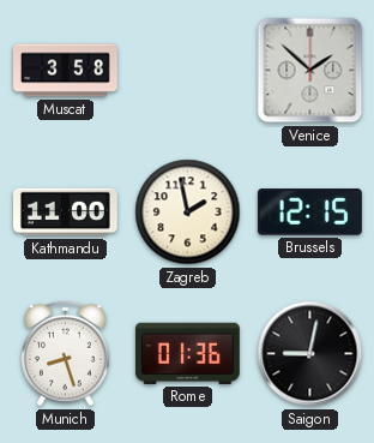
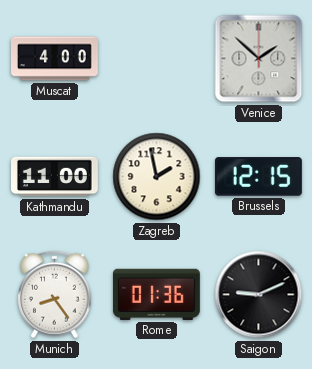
Muscat: 3:58 -> 4:00 (55, 59)
Munich: 8:27 -> 8:24 (55, 295)
Saigon: 9:02 -> 9:11 (259, 295)
